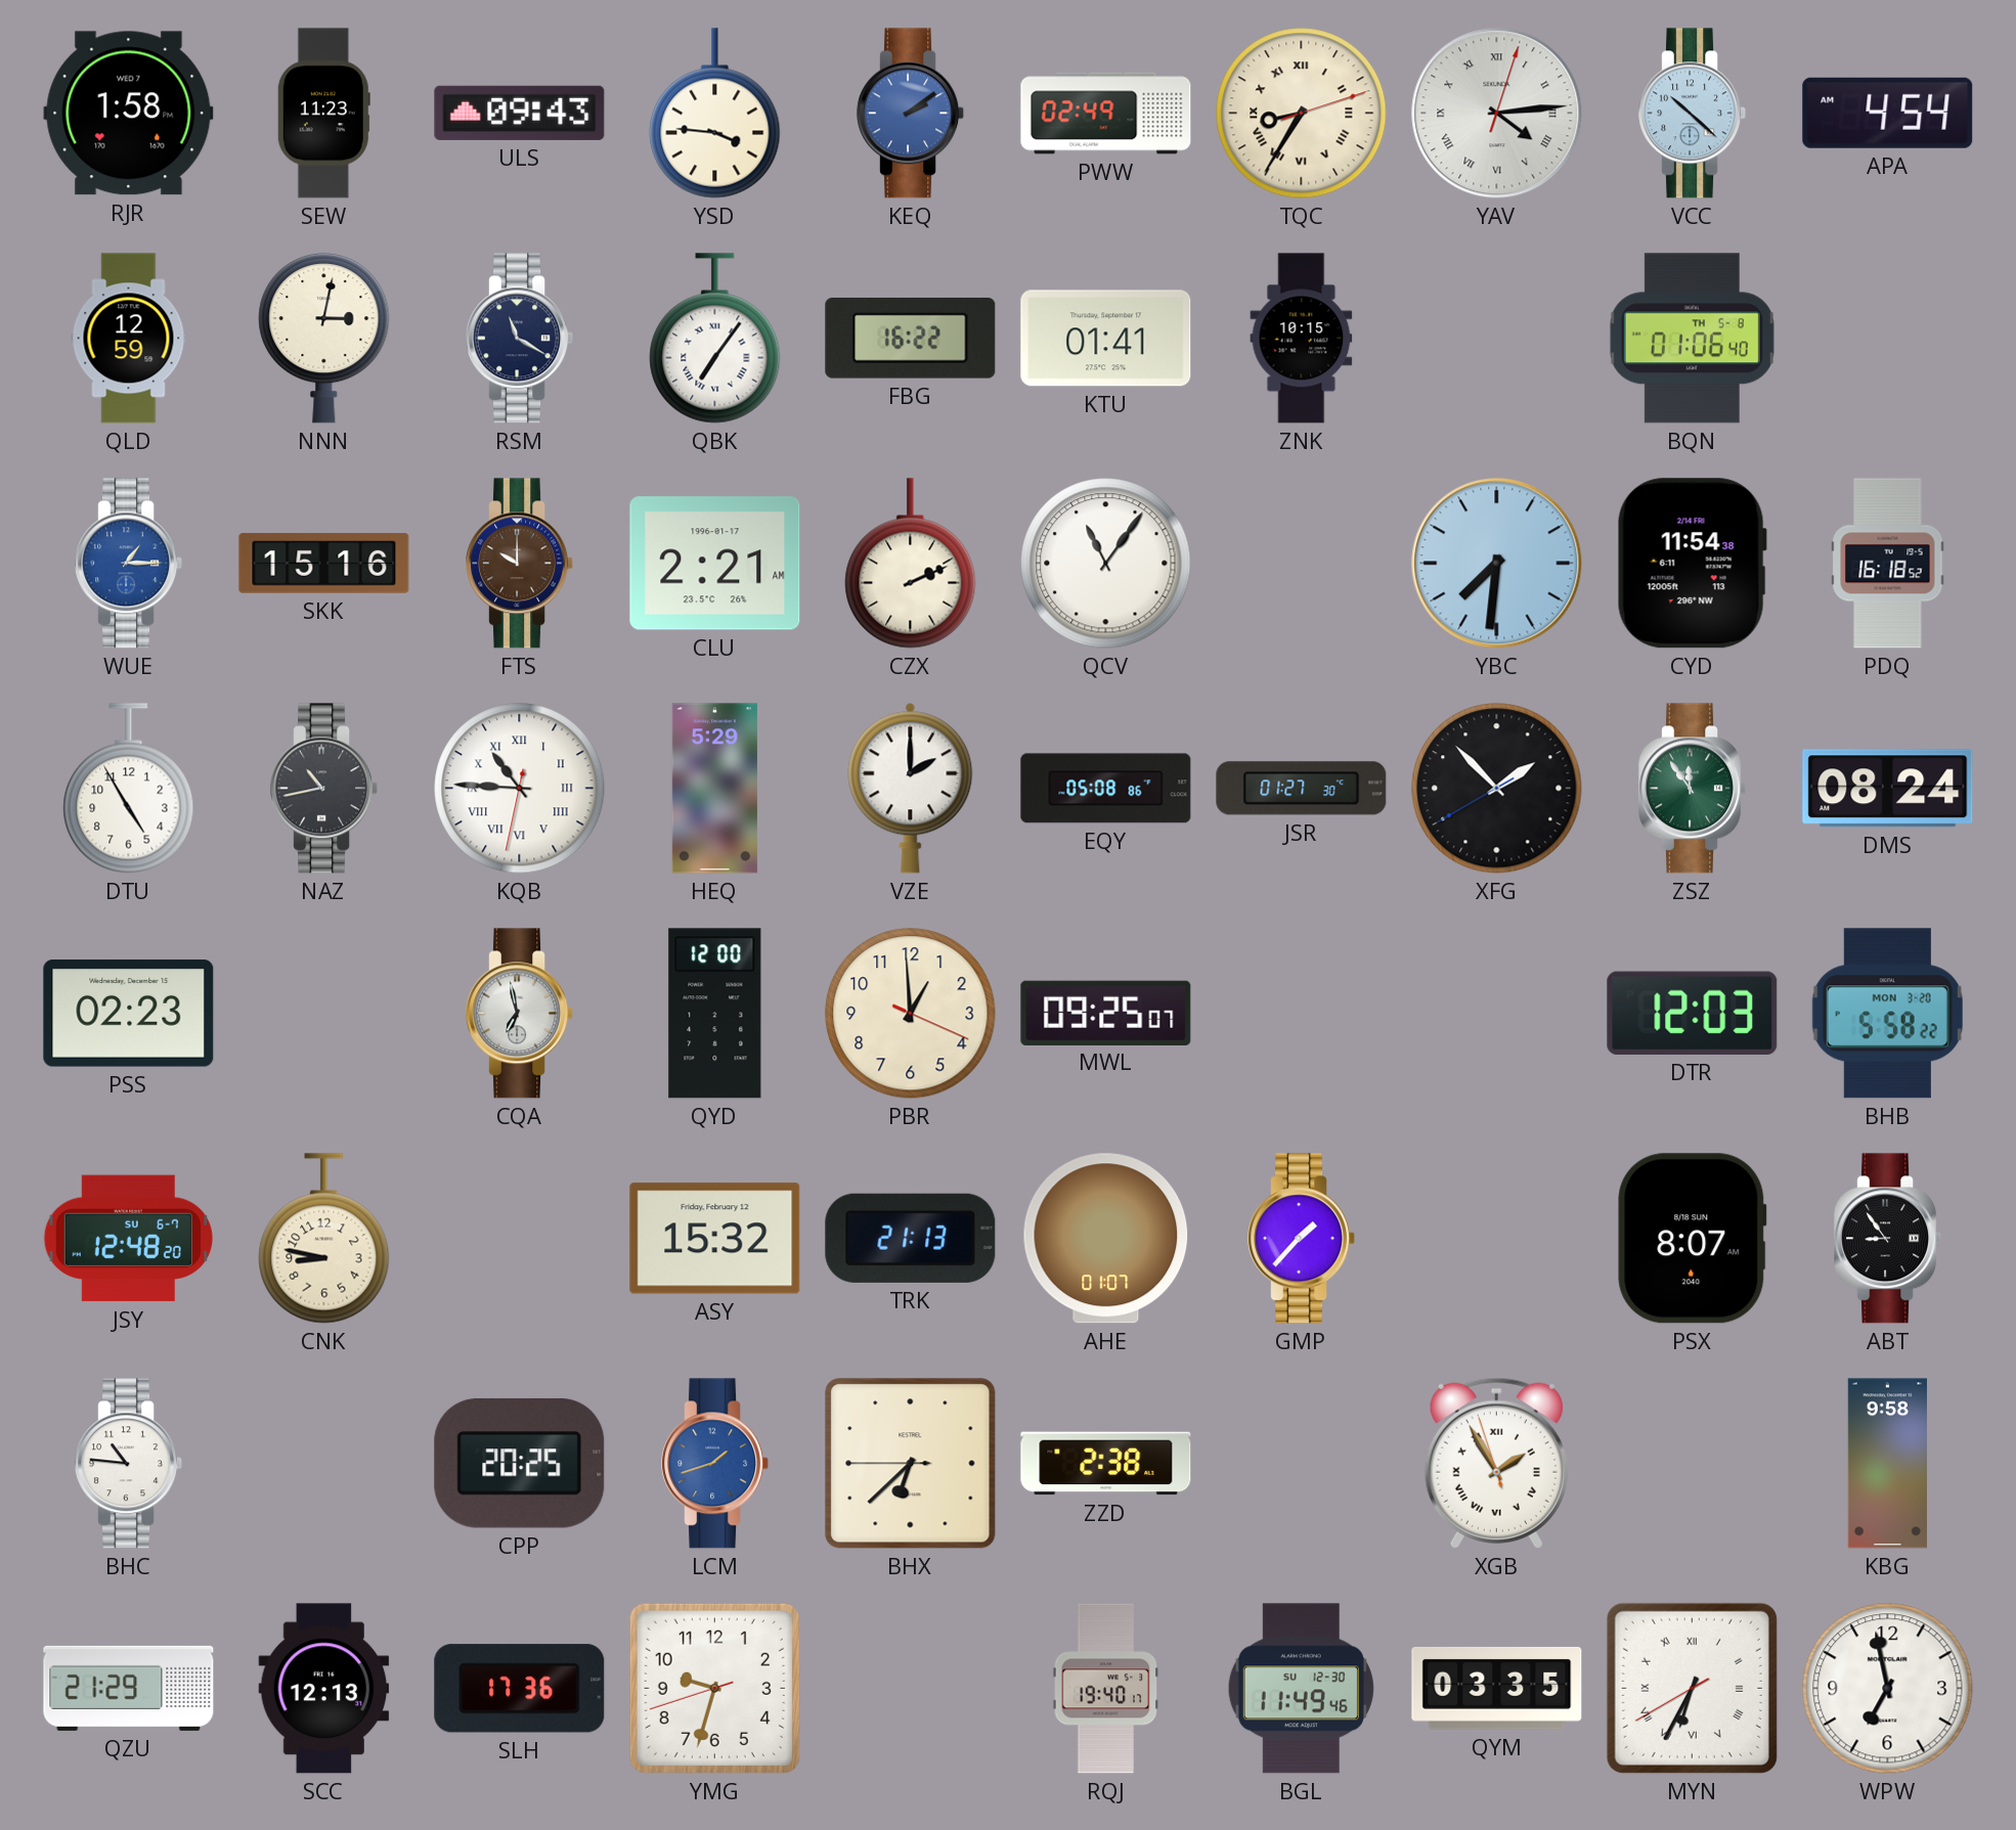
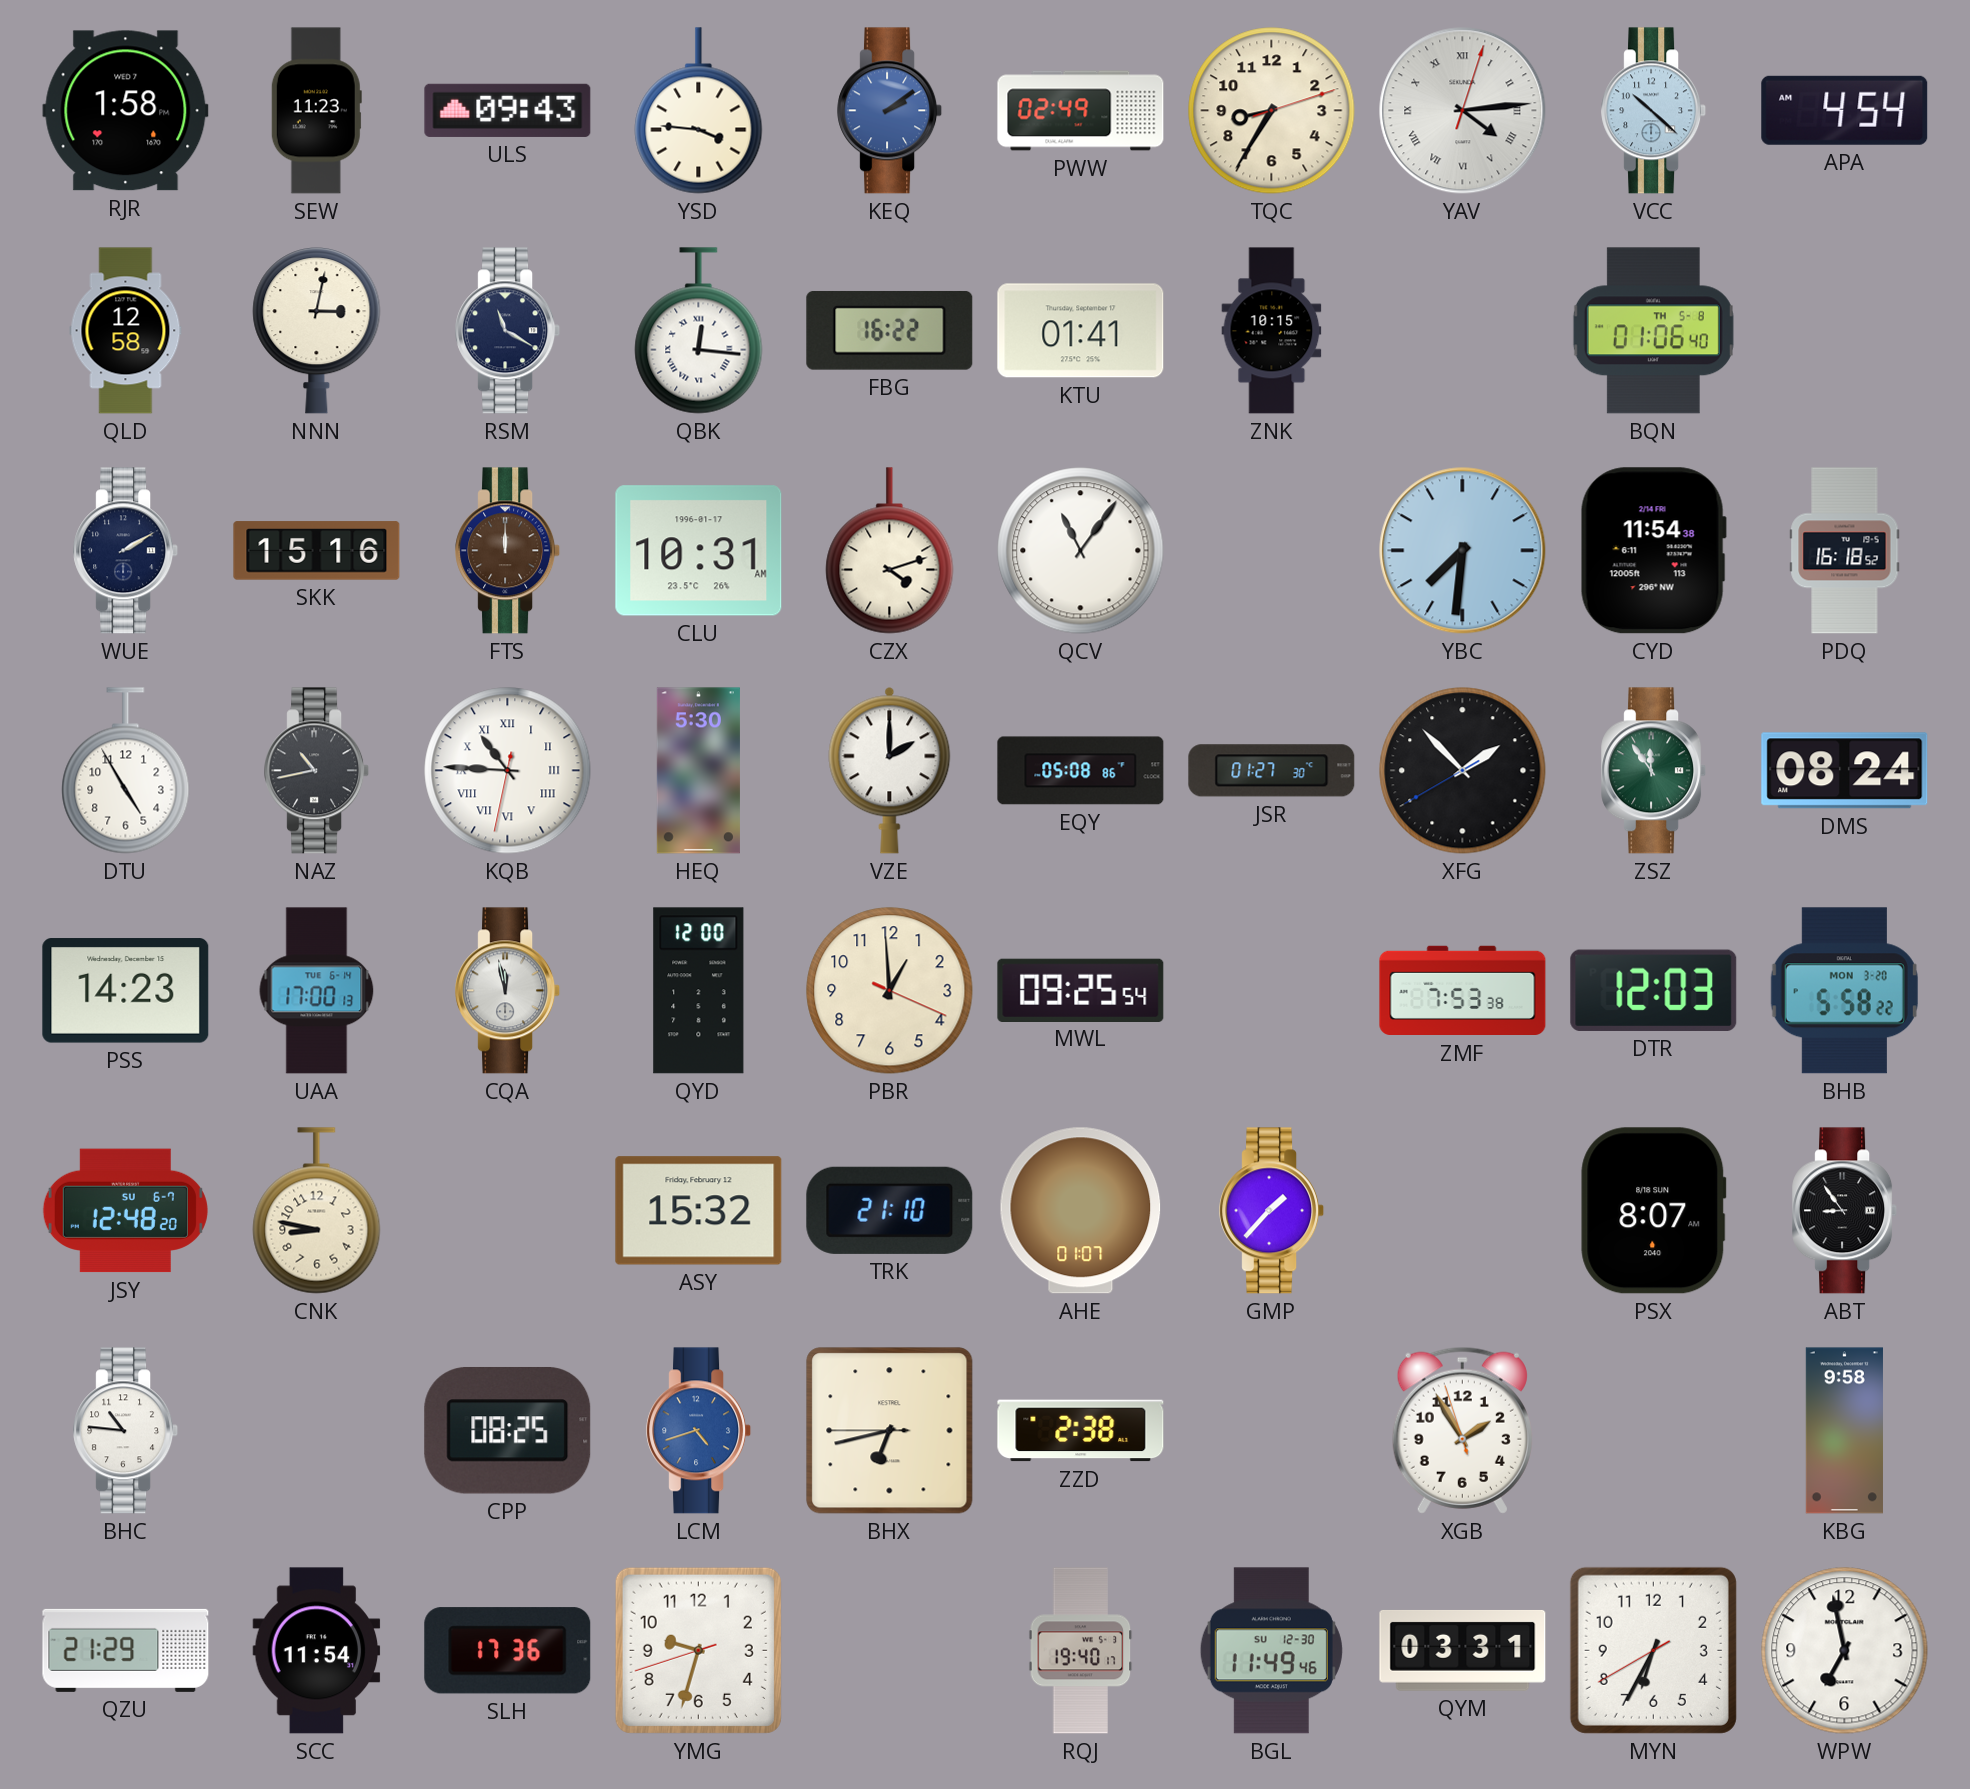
TQC numerals: Roman -> Arabic (1272, 111)
QLD: 12:59 -> 12:58 (126, 331)
QBK: 7:06 -> 12:16 (699, 331)
WUE: 1:15 -> 2:10 (126, 551)
WUE dial: blue -> navy (126, 551)
FTS: 10:00 -> 12:00 (508, 551)
CLU: 2:21 -> 10:31 (699, 551)
CZX: 2:11 -> 4:12 (890, 551)
HEQ: 5:29 -> 5:30 (698, 771)
PSS: 02:23 -> 14:23 (126, 991)
UAA: none -> 17:00 (317, 991)
CQA: 6:58 -> 11:58 (508, 991)
MWL: 09:25:07 -> 09:25:54 (1081, 990)
ZMF: none -> 7:53 (1463, 991)
TRK: 21:13 -> 21:10 (890, 1210)
CPP: 20:25 -> 08:25 (508, 1430)
LCM: 1:42 -> 4:42 (699, 1431)
BHX: 6:37 -> 6:42 (890, 1431)
XGB numerals: Roman -> Arabic (1462, 1430)
SCC: 12:13 -> 11:54 (317, 1651)
QYM: 03:35 -> 03:31 (1463, 1650)
MYN numerals: Roman -> Arabic (1653, 1650)
